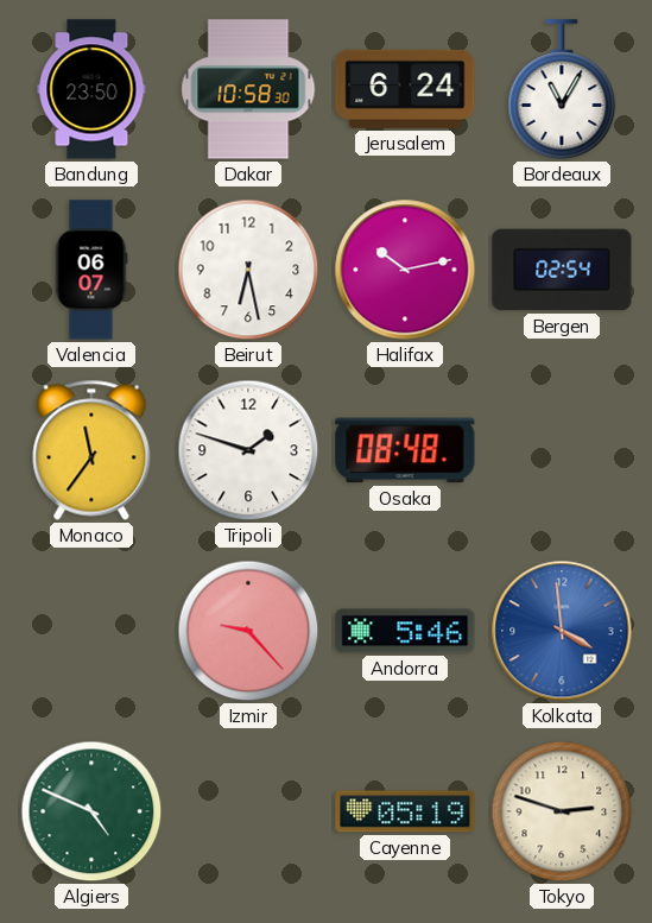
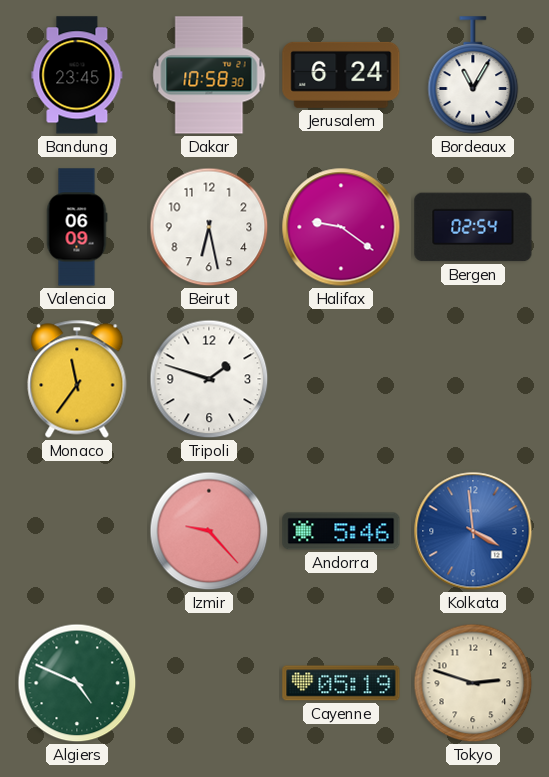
Bandung: 23:50 -> 23:45 (77, 75)
Valencia: 06:07 -> 06:09 (77, 227)
Halifax: 10:13 -> 9:21 (341, 227)
Osaka: 08:48 -> none (405, 450)
